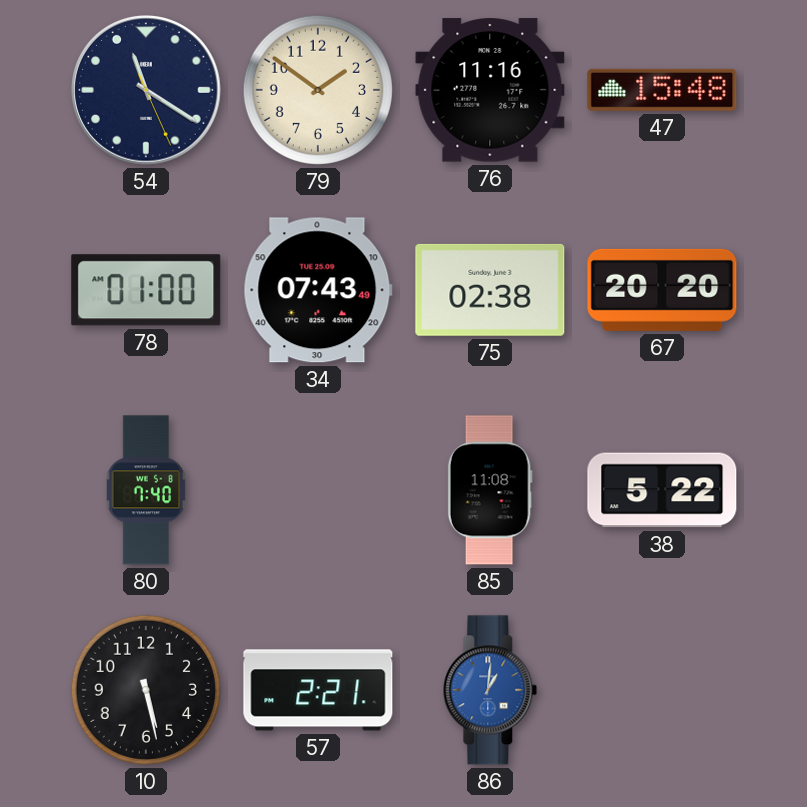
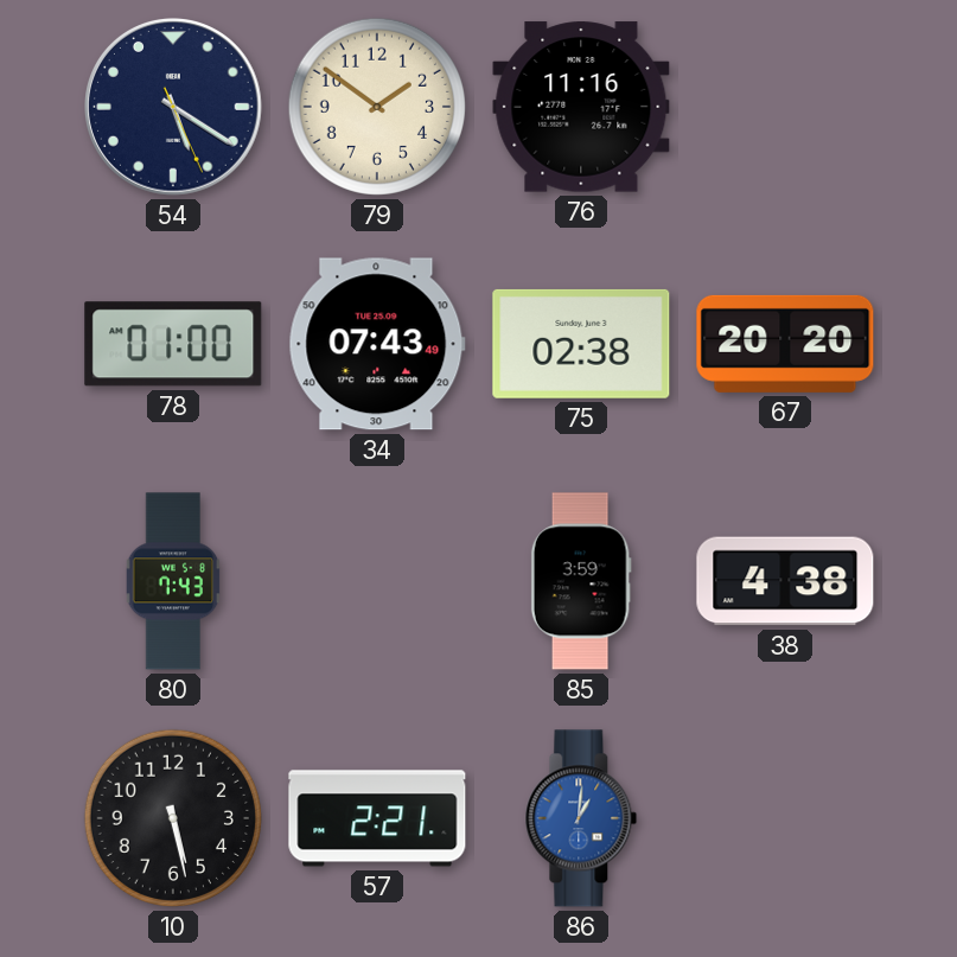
54: 11:20 -> 5:20 (174, 108)
47: 15:48 -> none (662, 90)
80: 7:40 -> 7:43 (173, 581)
85: 11:08 -> 3:59 (581, 581)
38: 5:22 -> 4:38 (785, 581)
